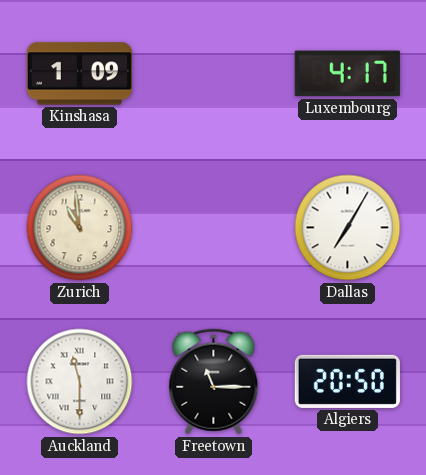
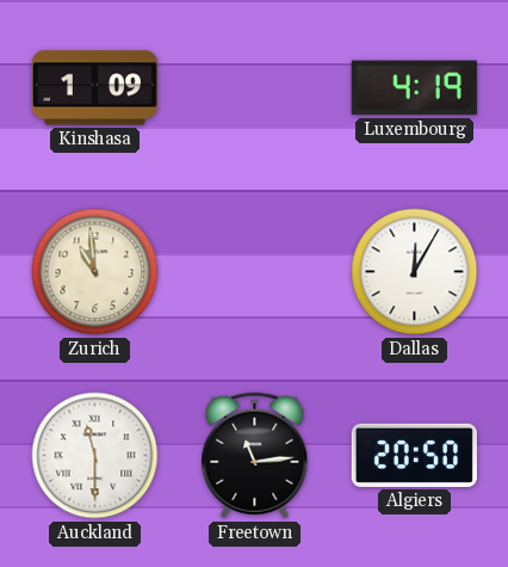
Luxembourg: 4:17 -> 4:19 (414, 88)
Dallas: 7:05 -> 12:05 (415, 272)
Freetown: 11:15 -> 11:14 (255, 456)
